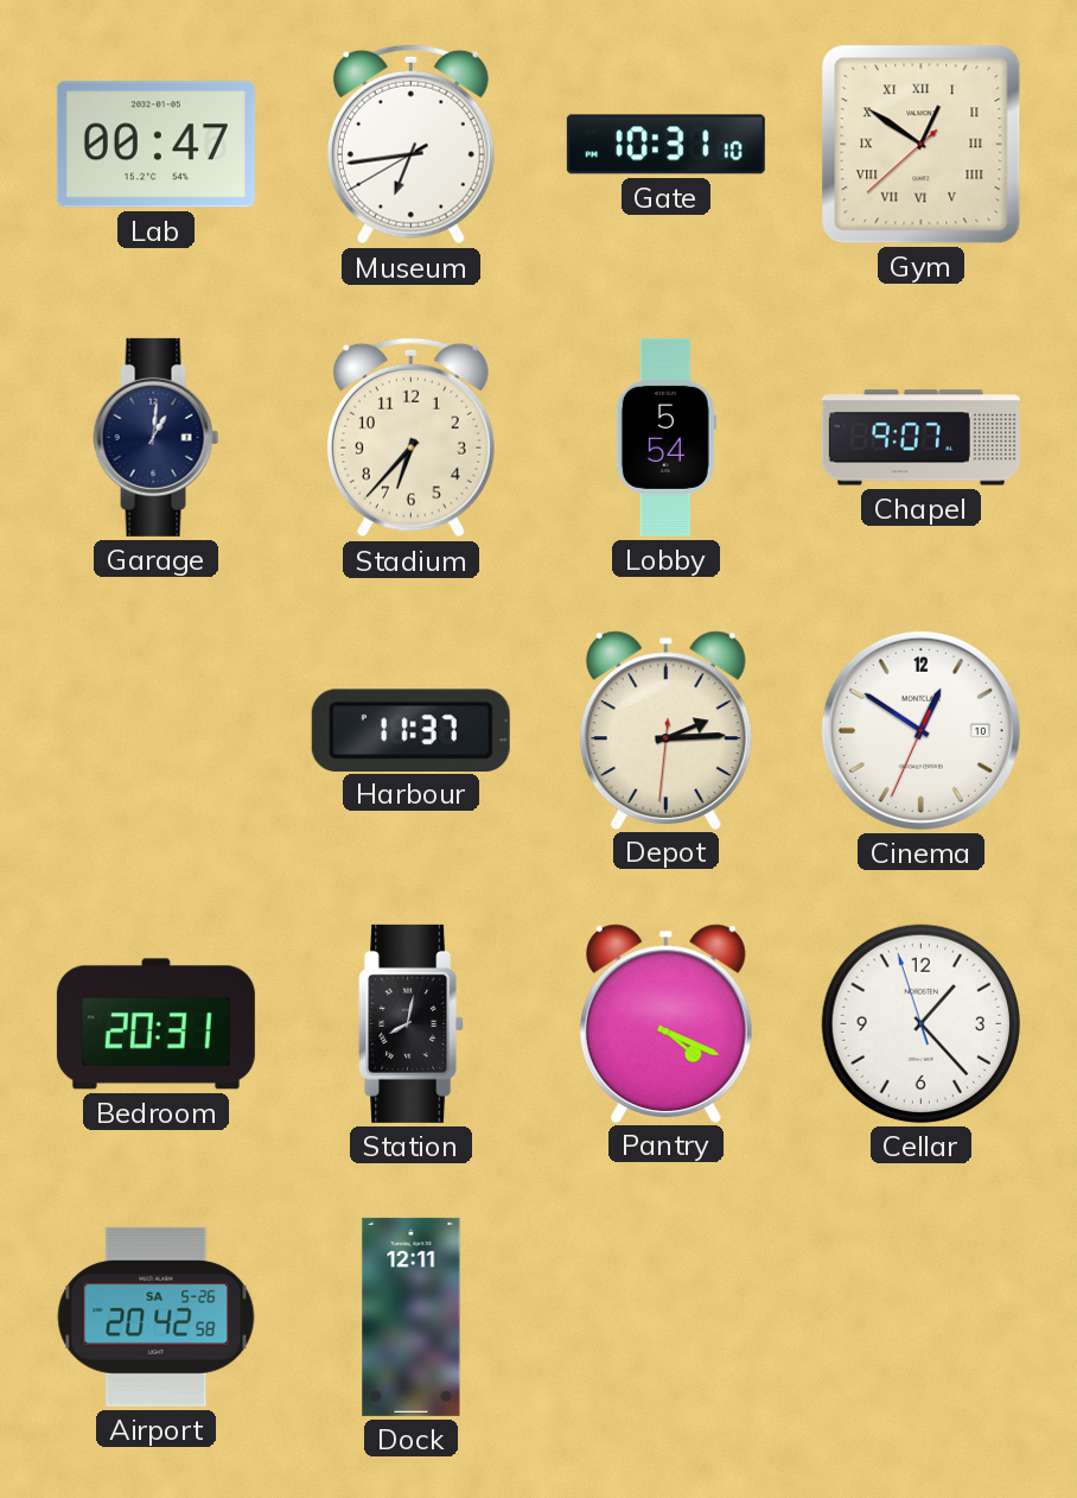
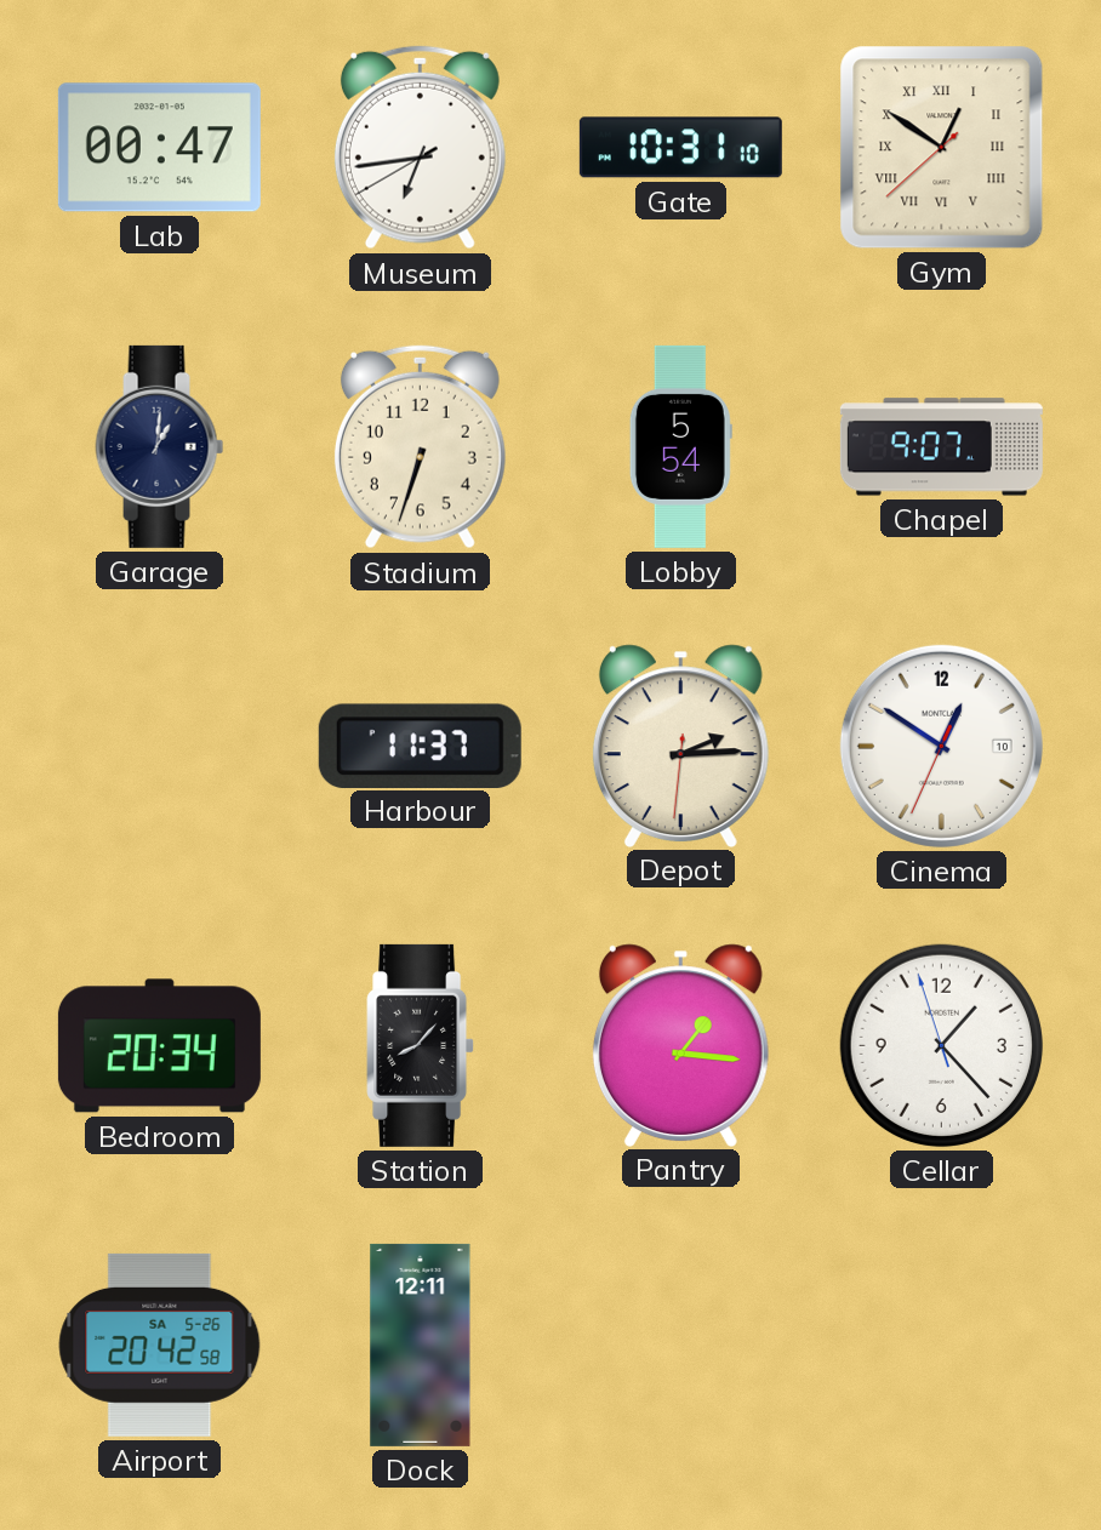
Stadium: 6:37 -> 6:33 (420, 447)
Bedroom: 20:31 -> 20:34 (159, 1046)
Station: 8:02 -> 8:07 (421, 1045)
Pantry: 4:19 -> 1:16 (680, 1045)
